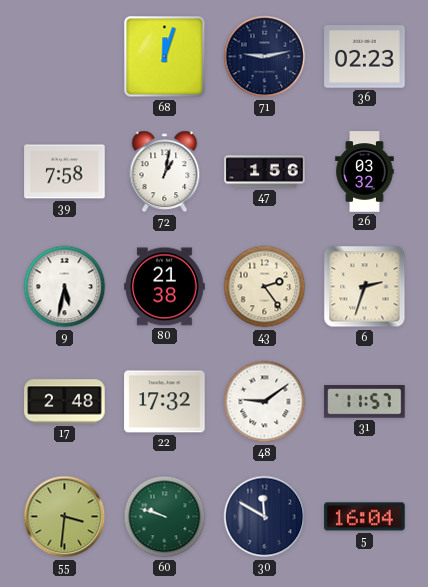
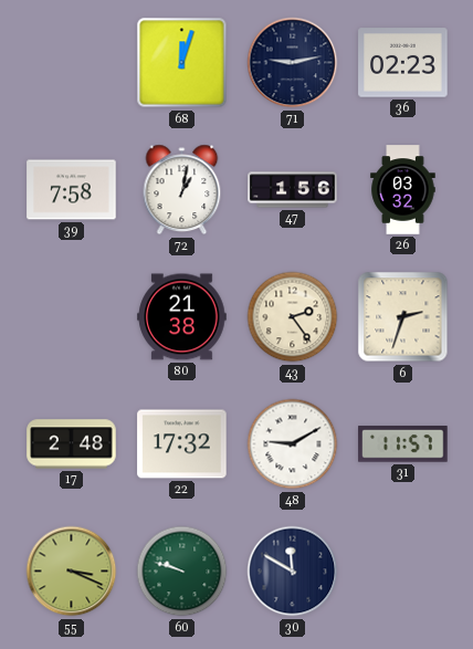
9: 5:32 -> none (65, 287)
48: 9:09 -> 9:10 (293, 444)
55: 3:31 -> 3:19 (72, 572)
5: 16:04 -> none (365, 517)
